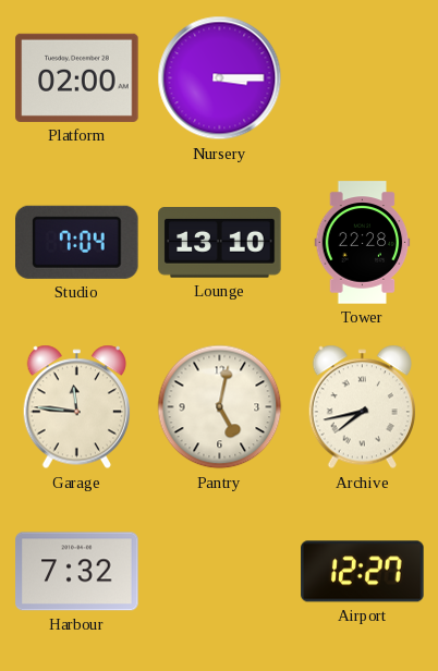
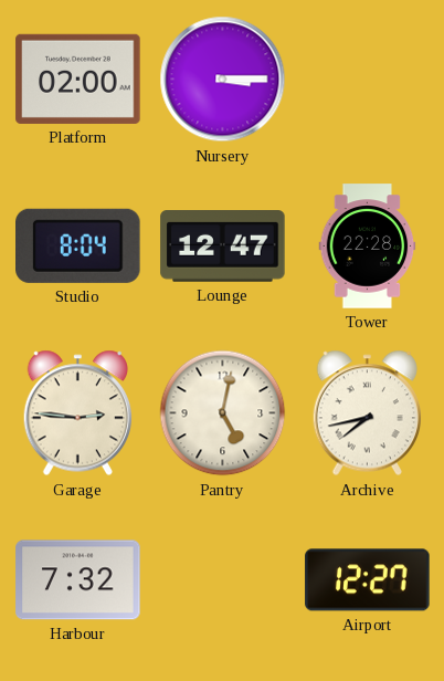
Studio: 7:04 -> 8:04 (78, 245)
Lounge: 13:10 -> 12:47 (223, 247)
Garage: 11:46 -> 2:46 (77, 413)
